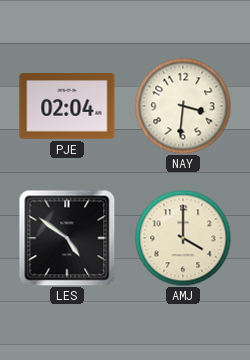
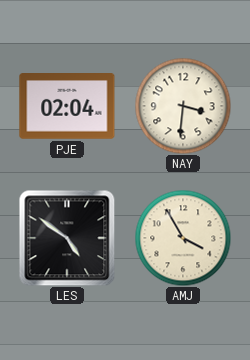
AMJ: 4:00 -> 3:55 (183, 238)
